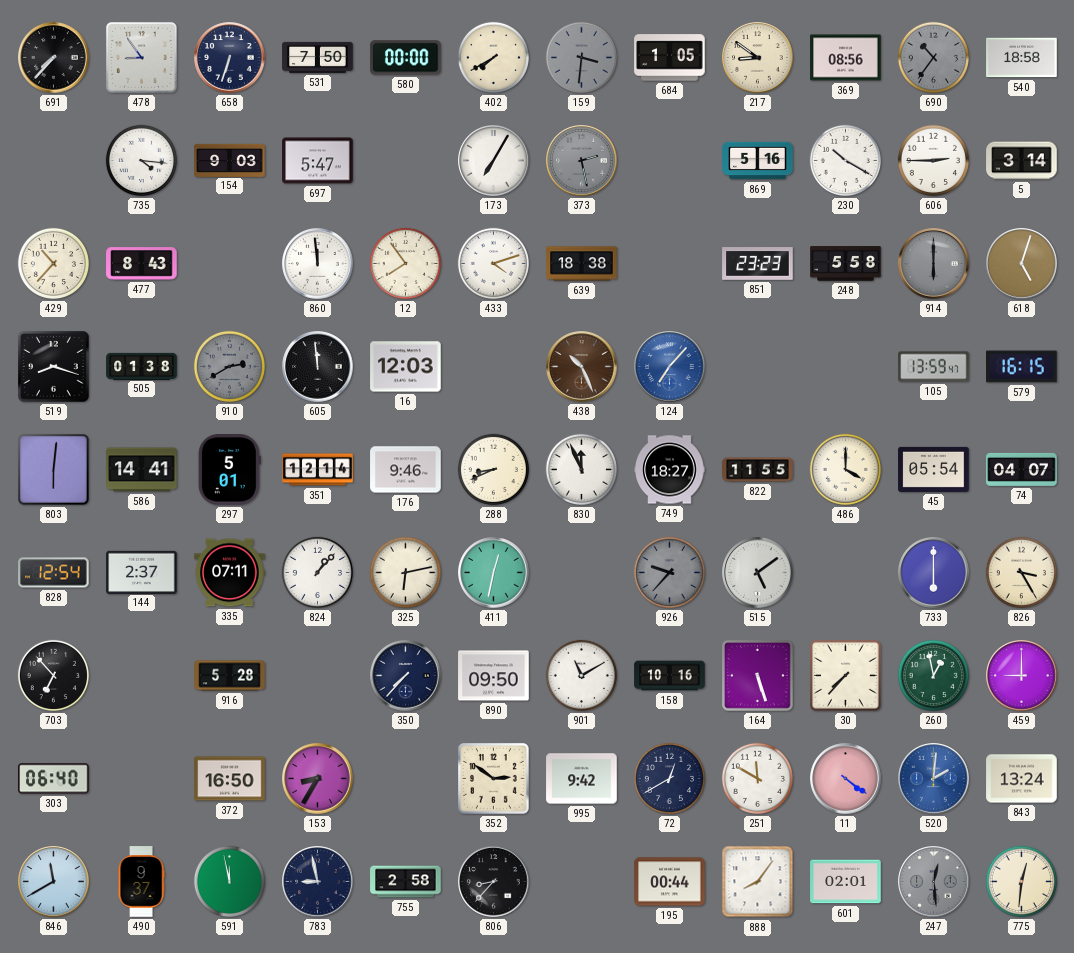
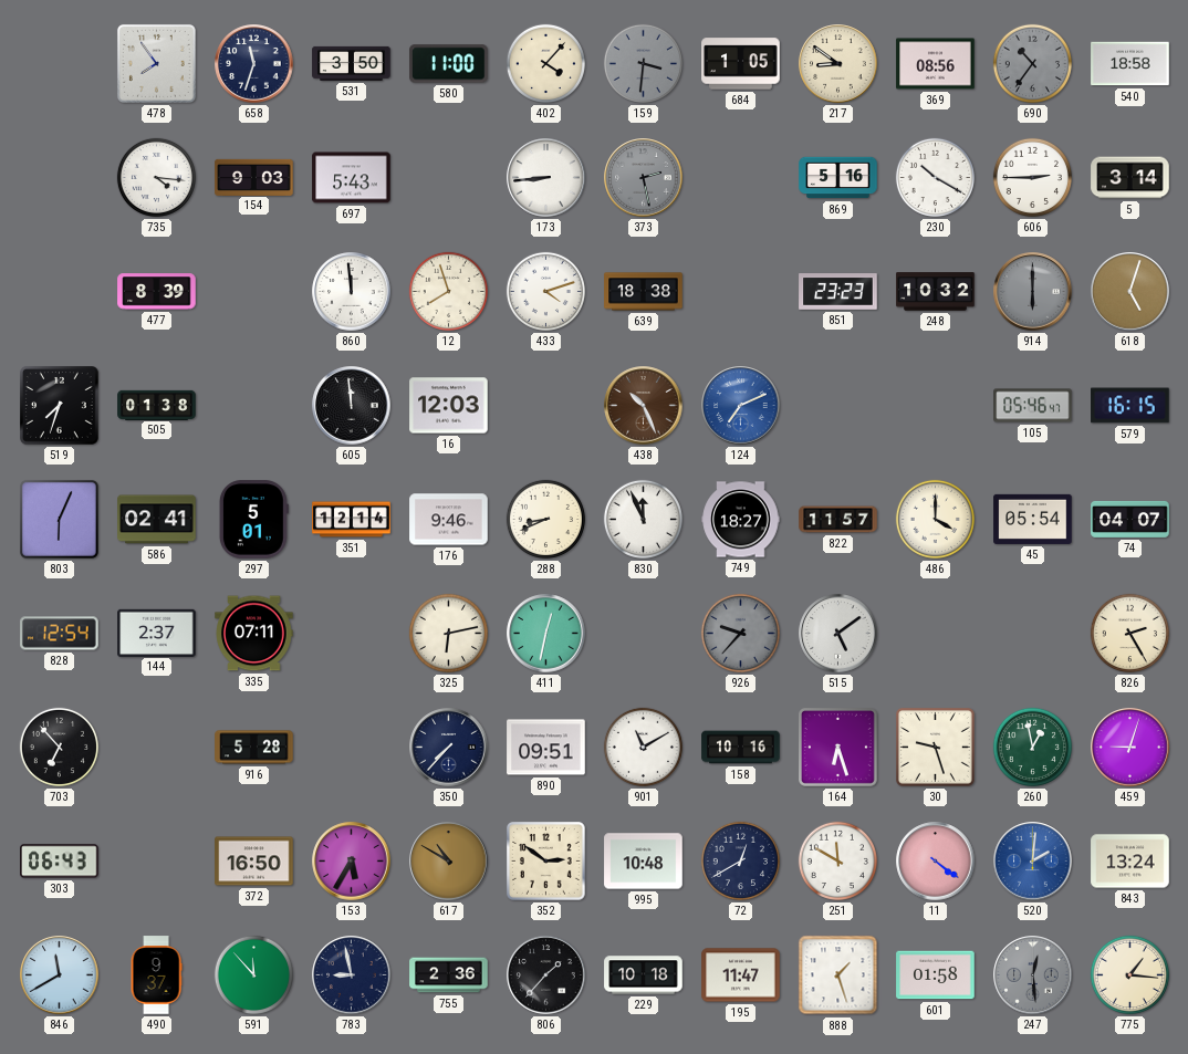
691: 7:37 -> none (54, 58)
478: 8:54 -> 7:54 (156, 63)
658: 6:33 -> 11:33 (254, 64)
531: 7:50 -> 3:50 (352, 63)
580: 00:00 -> 11:00 (449, 64)
402: 7:40 -> 4:07 (545, 63)
697: 5:47 -> 5:43 (352, 178)
173: 7:05 -> 8:44 (546, 178)
429: 10:37 -> none (53, 263)
477: 8:43 -> 8:39 (157, 292)
12: 7:54 -> 7:57 (448, 291)
248: 5:58 -> 10:32 (936, 292)
519: 8:18 -> 7:33 (60, 406)
910: 2:40 -> none (229, 366)
124: 7:07 -> 7:11 (741, 406)
105: 13:59 -> 05:46 (1033, 406)
803: 6:01 -> 6:04 (59, 519)
586: 14:41 -> 02:41 (157, 520)
822: 11:55 -> 11:57 (838, 520)
824: 1:07 -> none (317, 572)
733: 6:00 -> none (934, 573)
826: 3:25 -> 2:25 (1129, 633)
890: 09:50 -> 09:51 (546, 748)
164: 5:27 -> 6:27 (838, 748)
30: 7:37 -> 9:27 (936, 748)
459: 9:00 -> 9:03 (1130, 748)
303: 06:40 -> 06:43 (60, 862)
153: 8:35 -> 5:35 (352, 862)
617: none -> 10:50 (449, 862)
995: 9:42 -> 10:48 (644, 862)
591: 11:58 -> 11:53 (253, 974)
755: 2:58 -> 2:36 (449, 975)
806: 8:37 -> 1:37 (546, 975)
229: none -> 10:18 (644, 975)
195: 00:44 -> 11:47 (741, 975)
888: 8:06 -> 1:27 (838, 975)
601: 02:01 -> 01:58 (936, 975)
775: 12:31 -> 1:16 (1129, 974)
